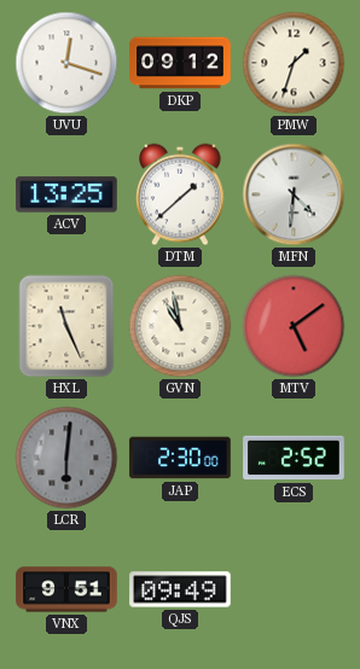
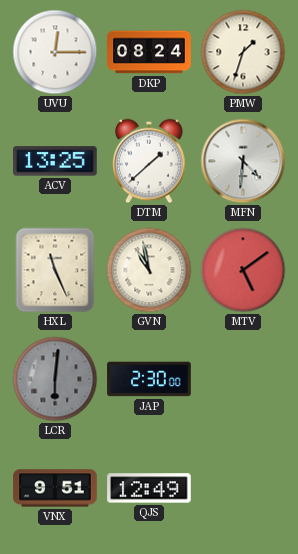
UVU: 12:18 -> 12:15 (55, 52)
DKP: 09:12 -> 08:24 (149, 52)
ECS: 2:52 -> none (294, 458)
QJS: 09:49 -> 12:49 (149, 488)
